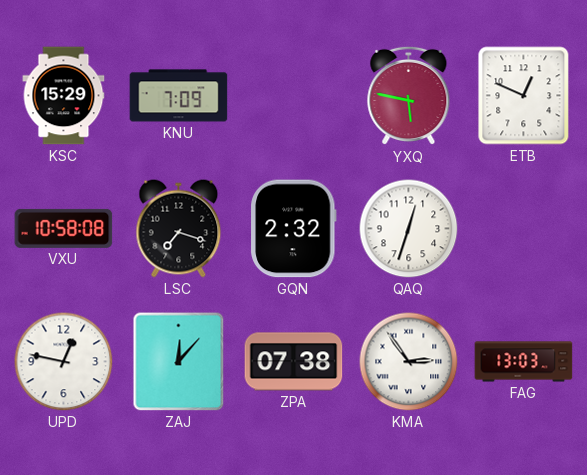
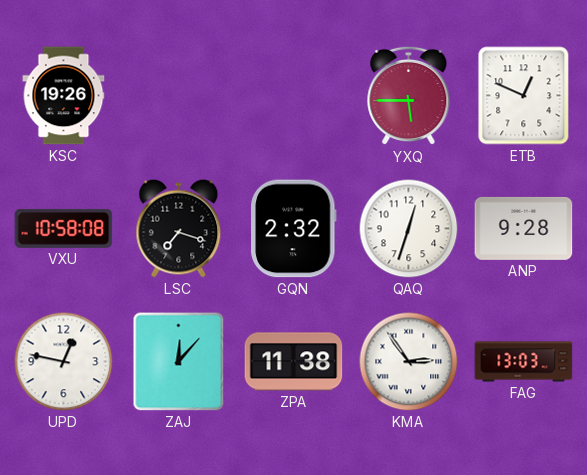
KSC: 15:29 -> 19:26 (64, 96)
KNU: 7:09 -> none (179, 96)
YXQ: 5:47 -> 5:45 (409, 96)
ANP: none -> 9:28 (524, 228)
ZPA: 07:38 -> 11:38 (294, 362)
